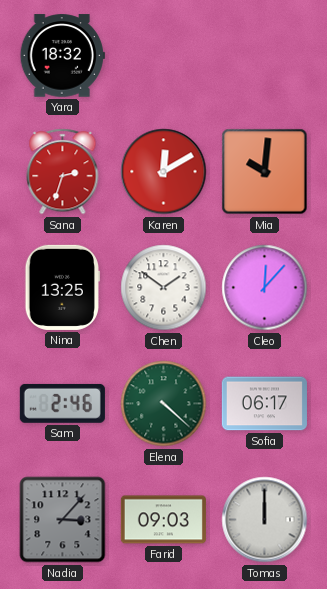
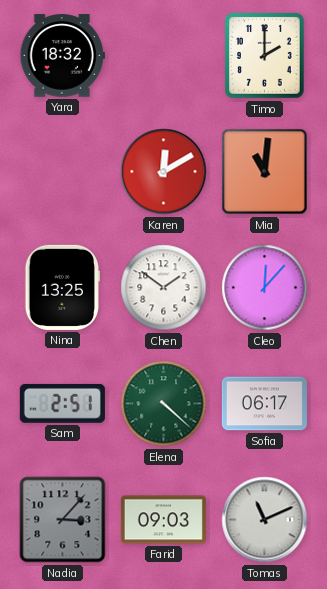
Timo: none -> 2:00 (265, 56)
Sana: 2:33 -> none (63, 172)
Mia: 10:01 -> 11:01 (265, 172)
Sam: 2:46 -> 2:51 (62, 403)
Tomas: 12:00 -> 11:11 (265, 520)
